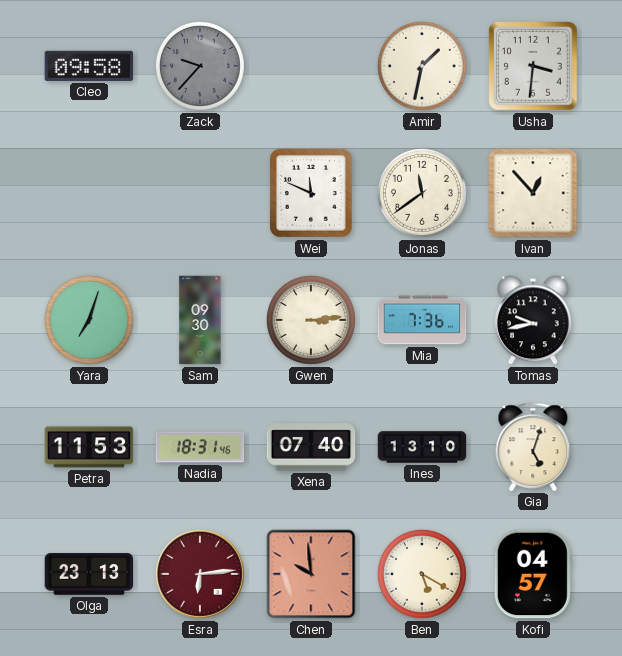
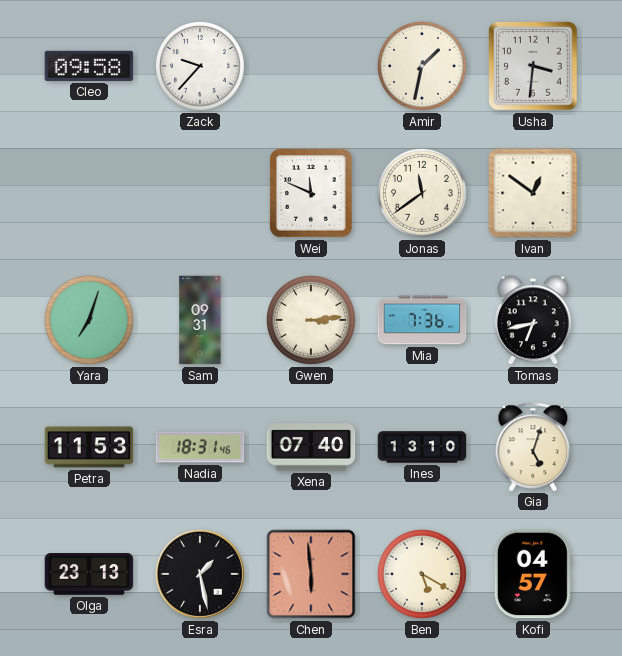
Zack dial: grey -> white (200, 66)
Ivan: 12:53 -> 12:51 (533, 193)
Sam: 09:30 -> 09:31 (200, 320)
Tomas: 9:43 -> 6:43 (534, 320)
Esra: 6:14 -> 1:28 (200, 574)
Esra dial: burgundy -> black (200, 574)
Chen: 9:59 -> 5:59 (311, 574)
